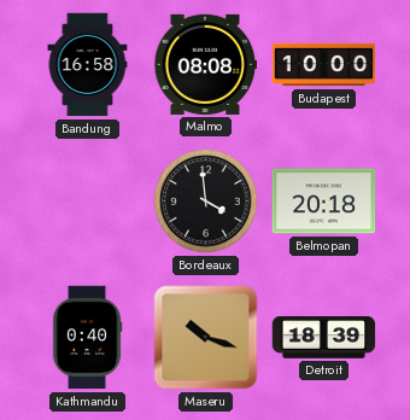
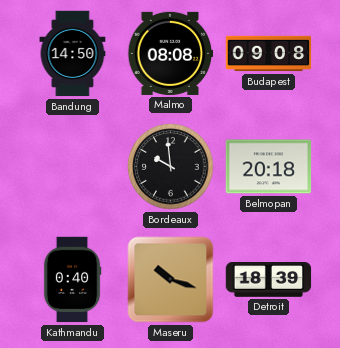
Bandung: 16:58 -> 14:50 (73, 54)
Budapest: 10:00 -> 09:08 (269, 54)
Bordeaux: 3:59 -> 9:59 (171, 167)
